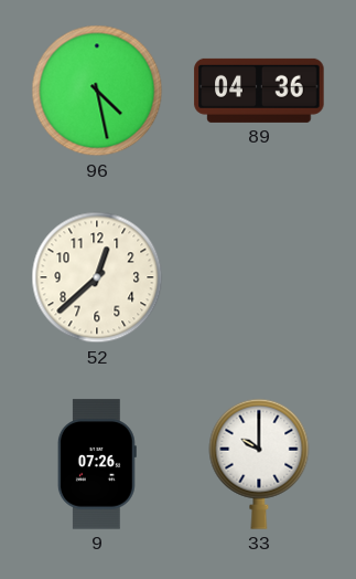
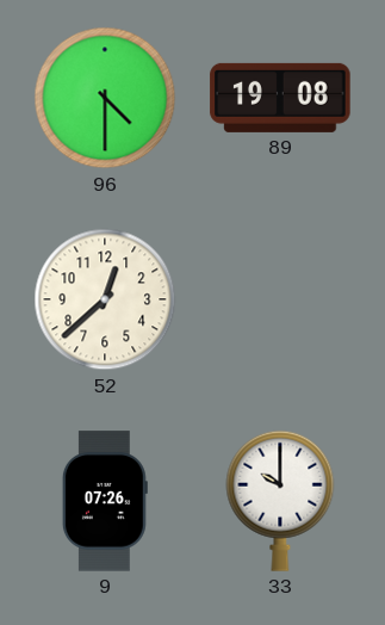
96: 4:28 -> 4:30 (105, 98)
89: 04:36 -> 19:08 (280, 98)
